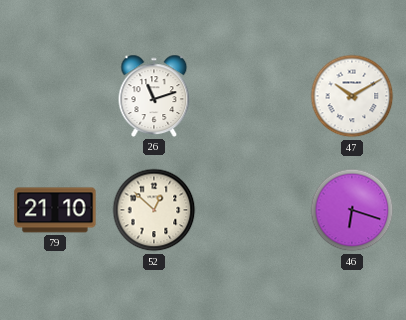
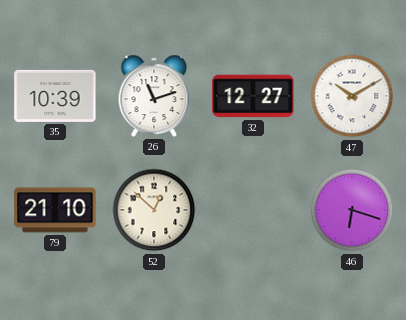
35: none -> 10:39 (55, 96)
32: none -> 12:27 (253, 96)
